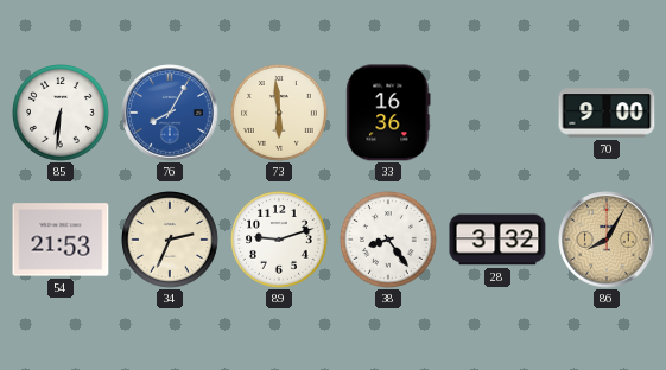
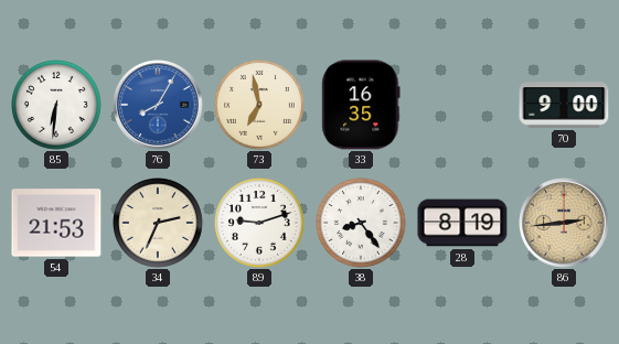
73: 5:59 -> 6:58 (260, 106)
33: 16:36 -> 16:35 (361, 105)
28: 3:32 -> 8:19 (462, 223)
86: 8:05 -> 2:44 (564, 223)
